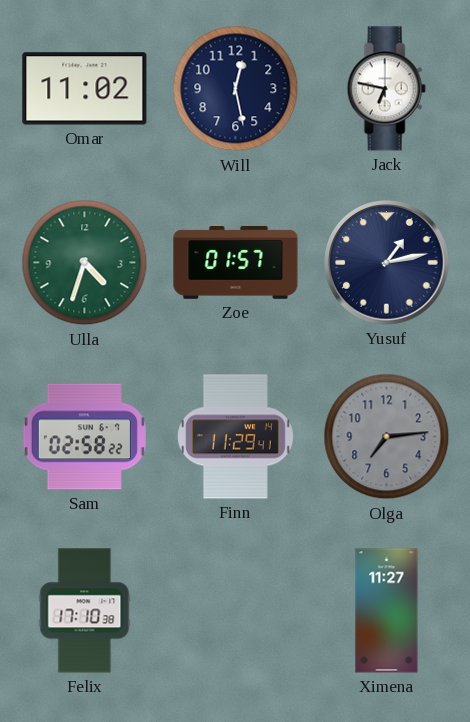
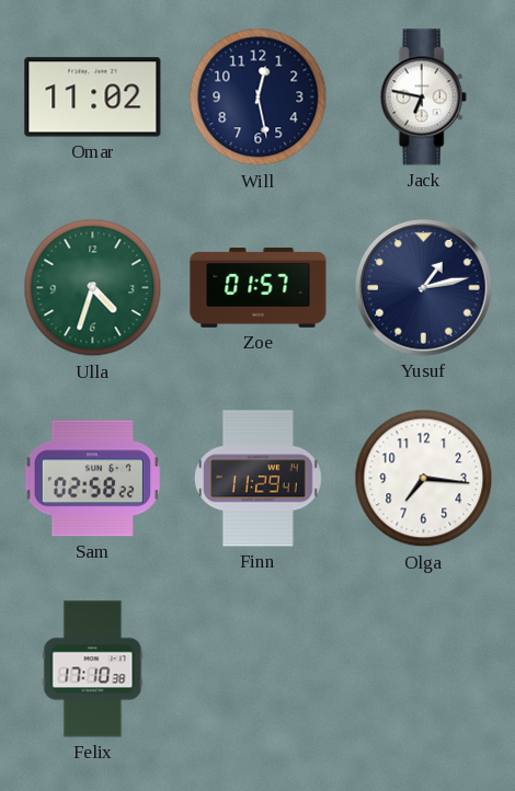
Olga: 7:14 -> 7:16 (424, 479)
Olga dial: grey -> white (424, 479)
Ximena: 11:27 -> none (387, 611)
